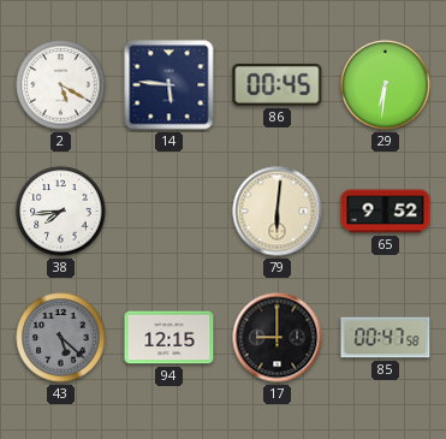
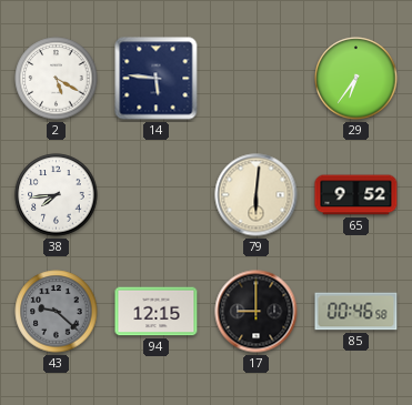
86: 00:45 -> none (278, 84)
29: 6:31 -> 6:36 (356, 79)
43: 5:22 -> 9:22 (57, 312)
85: 00:47 -> 00:46 (356, 312)
